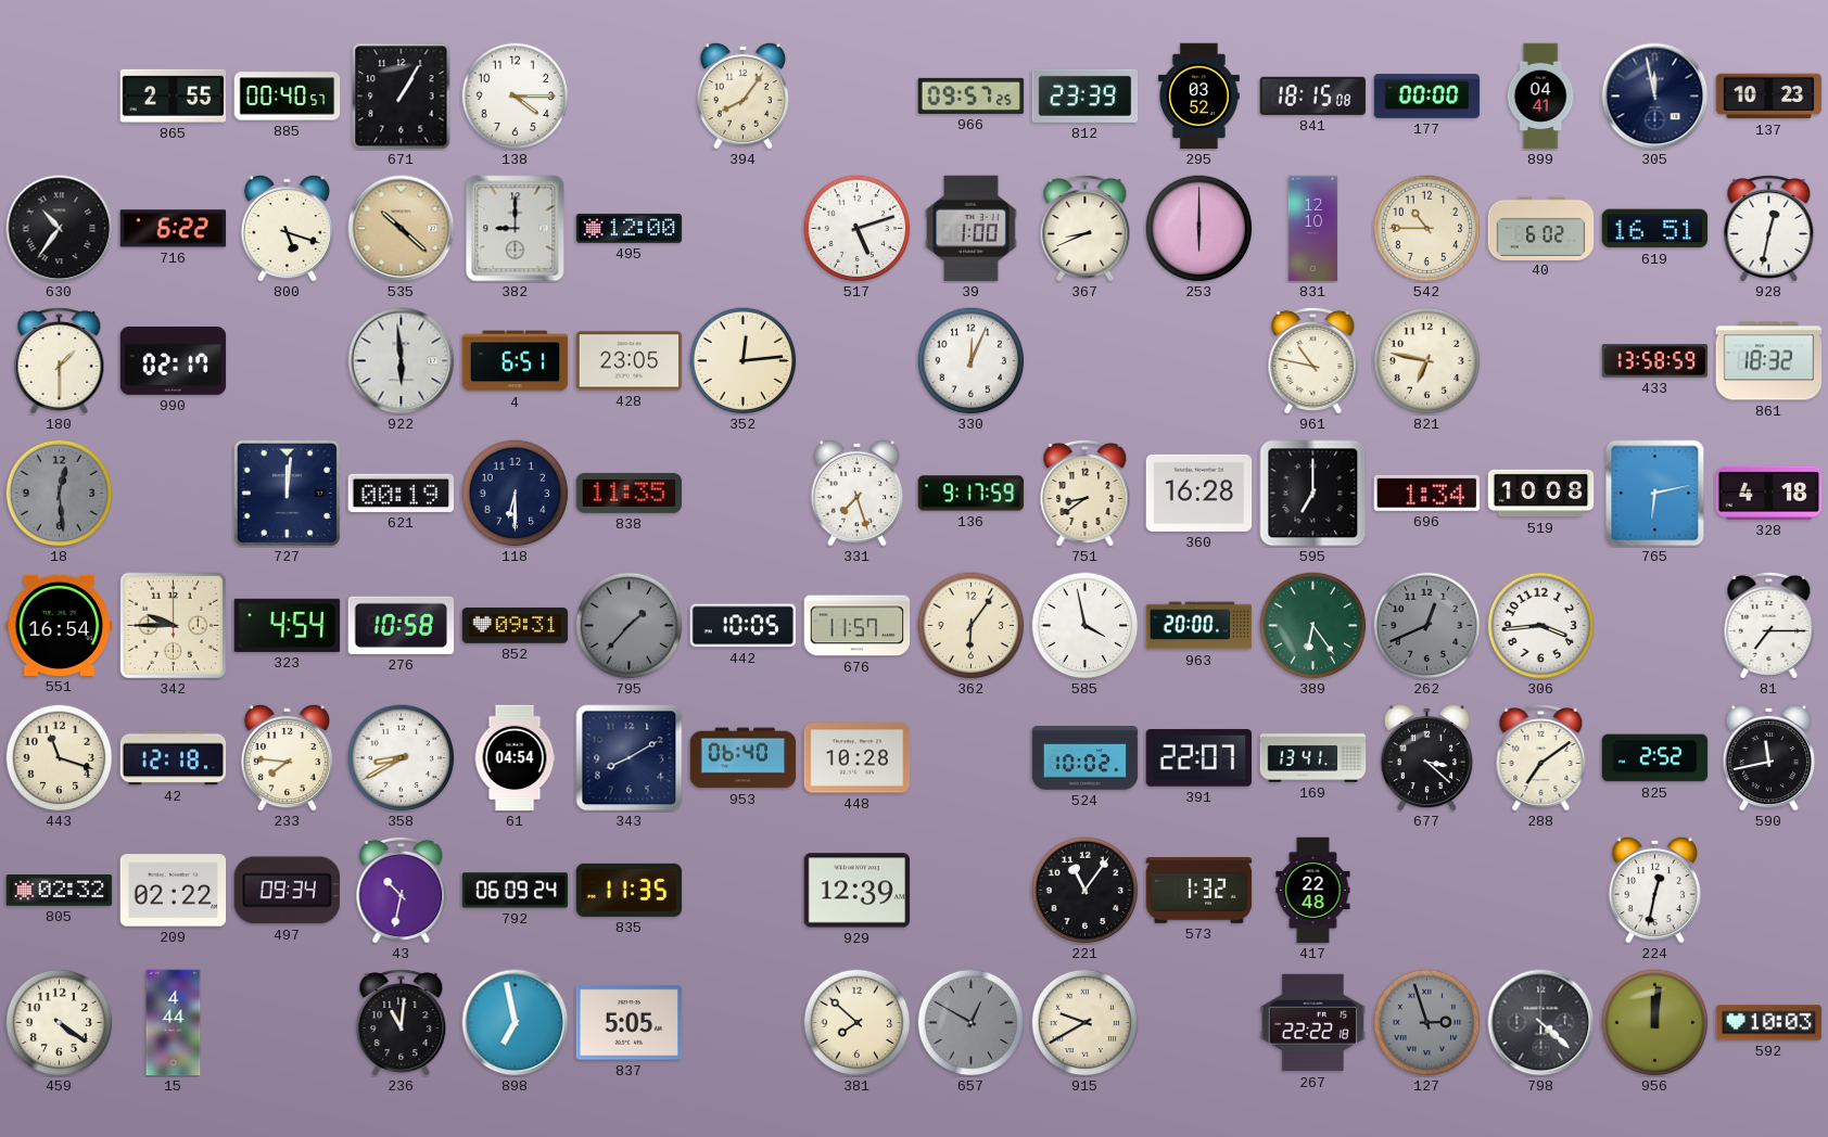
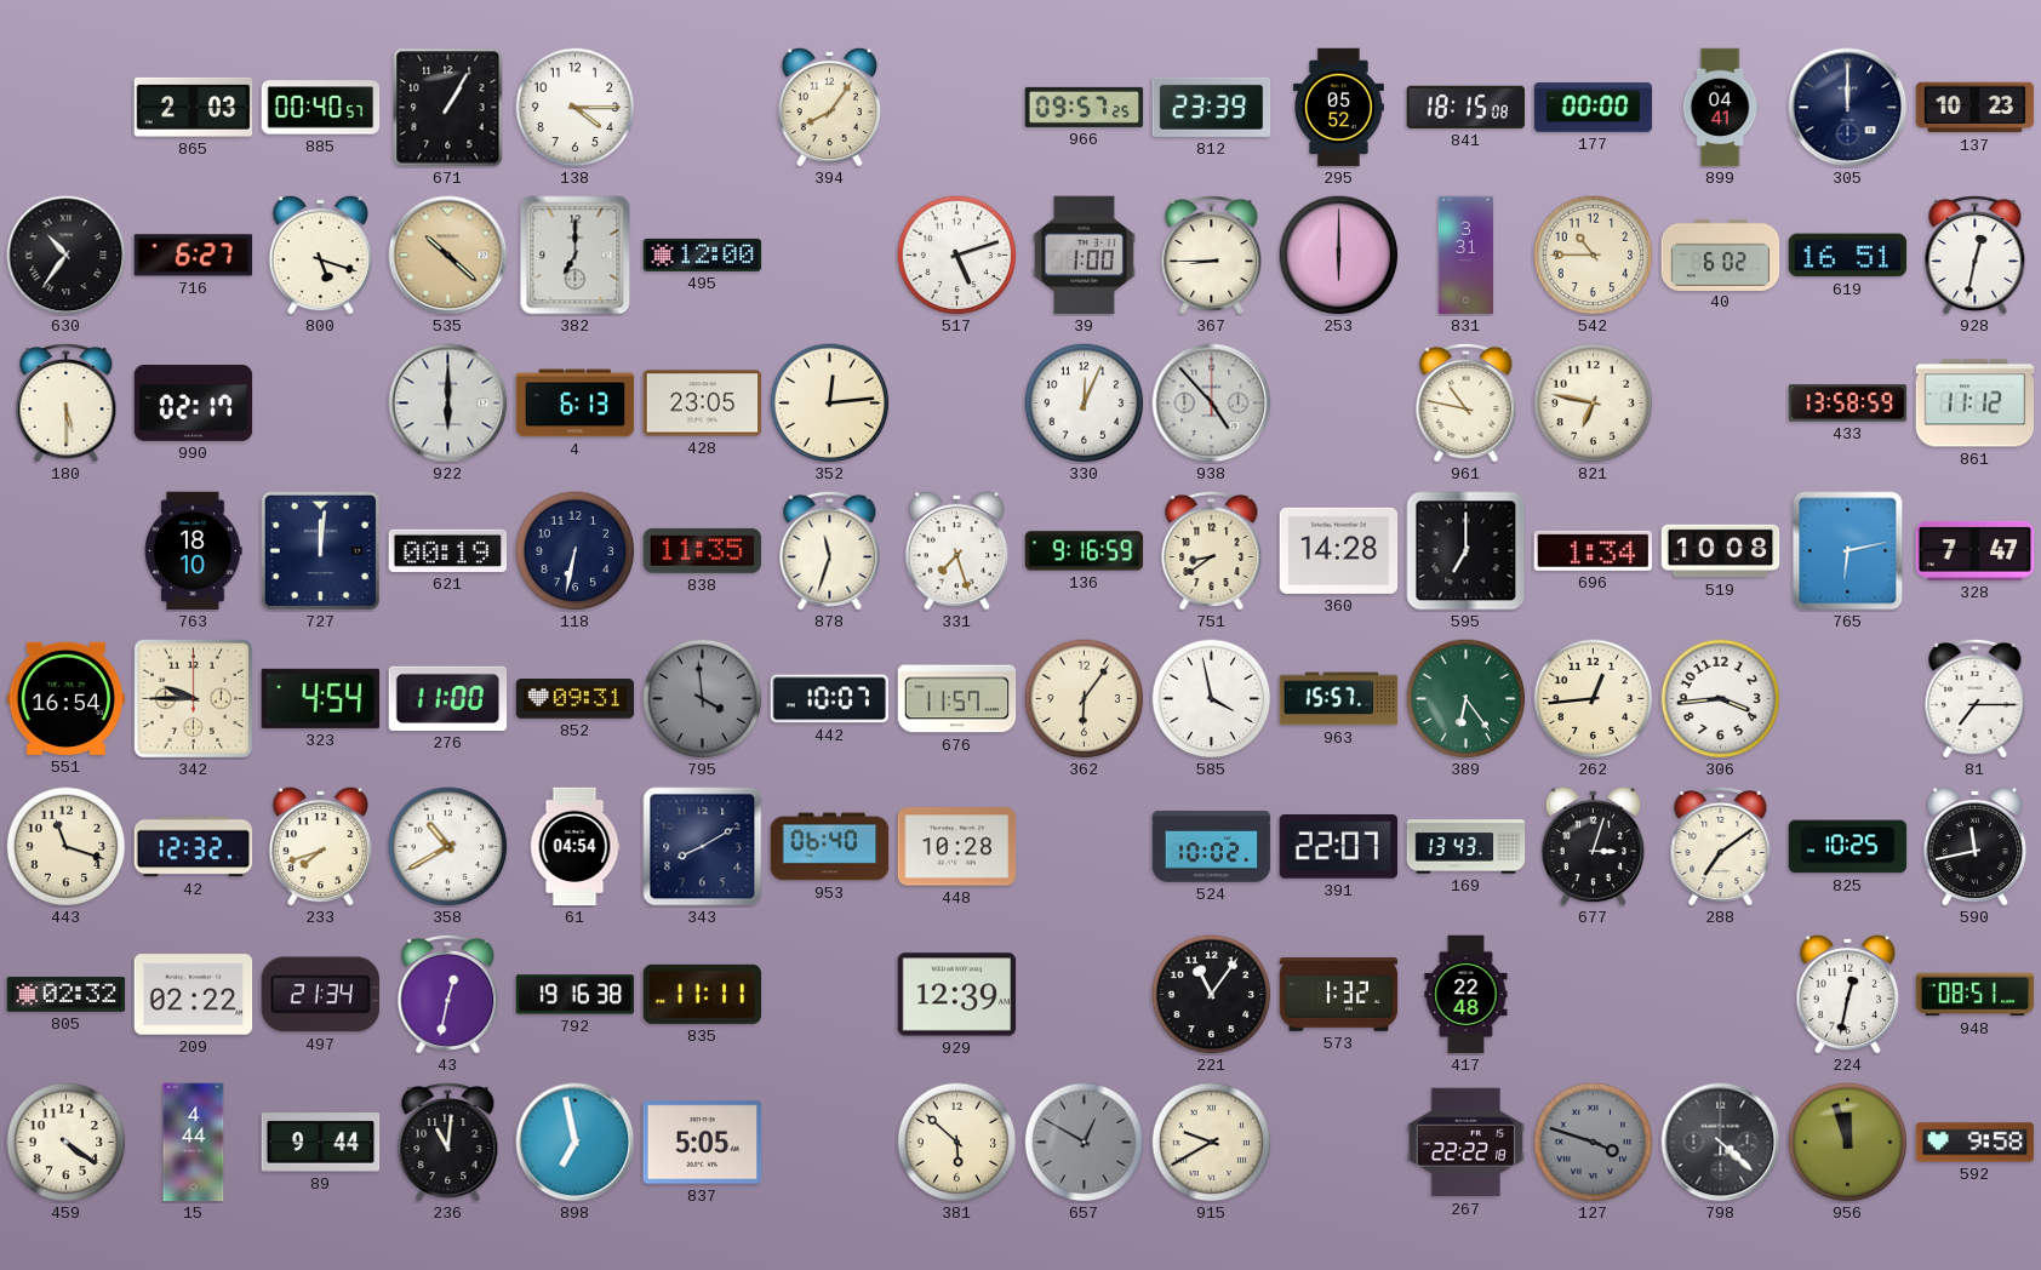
865: 2:55 -> 2:03 (194, 107)
295: 03:52 -> 05:52 (1338, 108)
305: 11:58 -> 12:00 (1848, 108)
716: 6:22 -> 6:27 (194, 256)
382: 9:00 -> 7:00 (576, 256)
367: 8:41 -> 8:45 (1212, 254)
831: 12:10 -> 3:31 (1467, 256)
180: 1:30 -> 5:30 (67, 402)
922: 5:59 -> 6:00 (448, 404)
4: 6:51 -> 6:13 (576, 404)
938: none -> 4:53 (1212, 404)
861: 18:32 -> 11:12 (1976, 404)
18: 12:29 -> none (60, 494)
763: none -> 18:10 (193, 551)
118: 6:30 -> 6:32 (576, 551)
878: none -> 11:33 (830, 550)
136: 9:17 -> 9:16 (1085, 551)
360: 16:28 -> 14:28 (1339, 550)
328: 4:18 -> 7:47 (1976, 550)
276: 10:58 -> 11:00 (448, 698)
795: 1:37 -> 3:59 (703, 699)
442: 10:05 -> 10:07 (829, 699)
963: 20:00 -> 15:57 (1339, 699)
262: 12:41 -> 12:44 (1594, 699)
262 dial: grey -> cream (1594, 699)
42: 12:18 -> 12:32 (194, 847)
233: 7:46 -> 7:42 (321, 846)
358: 8:40 -> 10:40 (448, 847)
169: 13:41 -> 13:43 (1467, 847)
677: 3:22 -> 3:03 (1594, 846)
825: 2:52 -> 10:25 (1848, 847)
497: 09:34 -> 21:34 (320, 995)
43: 10:32 -> 12:32 (448, 994)
792: 06:09 -> 19:16 (576, 995)
835: 11:35 -> 11:11 (703, 994)
948: none -> 08:51 (1976, 995)
89: none -> 9:44 (321, 1143)
381: 7:52 -> 5:52 (957, 1143)
127: 2:57 -> 3:48 (1594, 1143)
956: 12:01 -> 11:57 (1848, 1143)
592: 10:03 -> 9:58 (1976, 1143)
